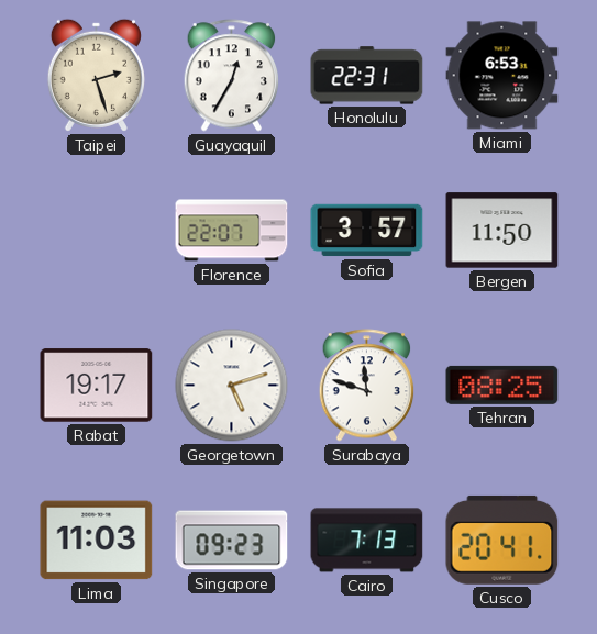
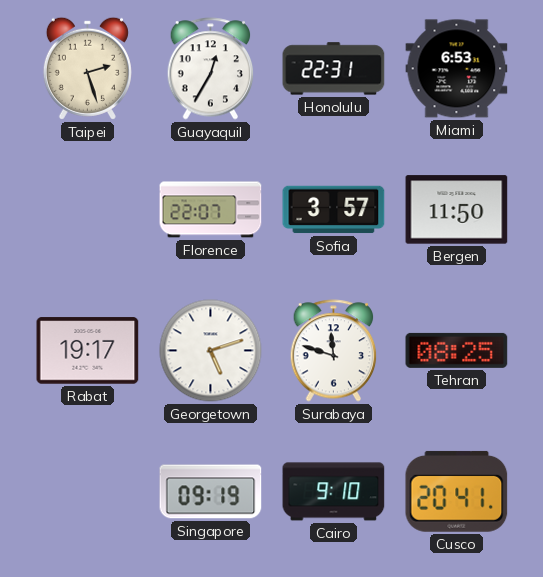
Lima: 11:03 -> none (97, 541)
Singapore: 09:23 -> 09:19 (211, 492)
Cairo: 7:13 -> 9:10 (334, 492)
